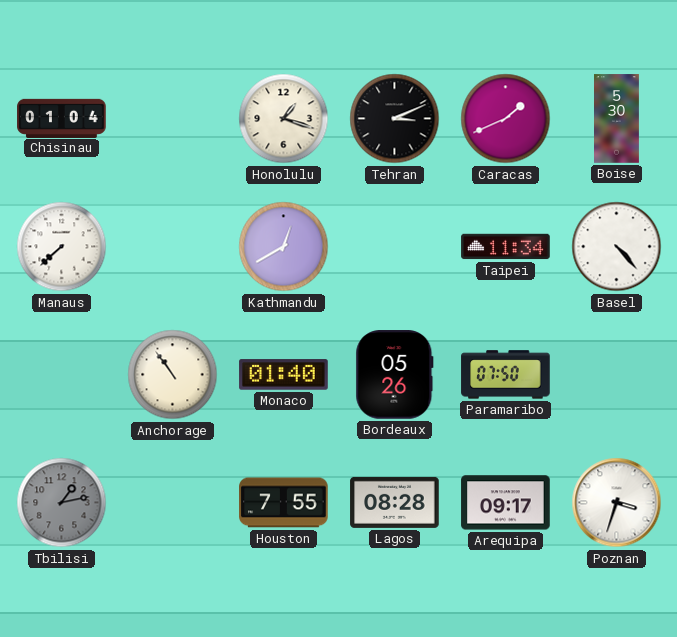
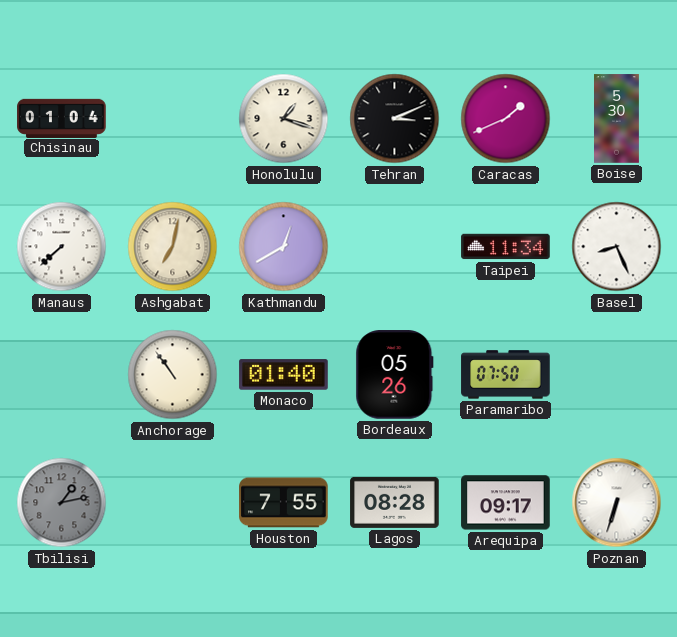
Ashgabat: none -> 7:02 (173, 247)
Basel: 4:23 -> 8:26 (617, 247)
Poznan: 3:33 -> 6:33 (617, 503)
